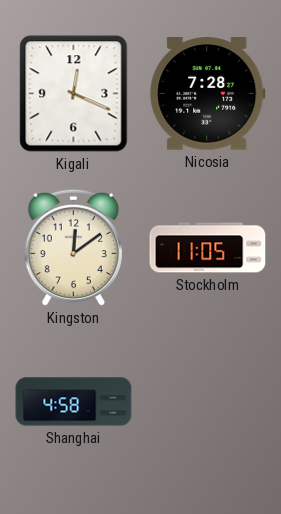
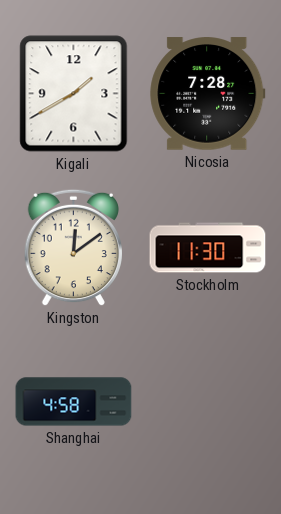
Kigali: 12:19 -> 1:40 (74, 94)
Stockholm: 11:05 -> 11:30 (208, 248)
